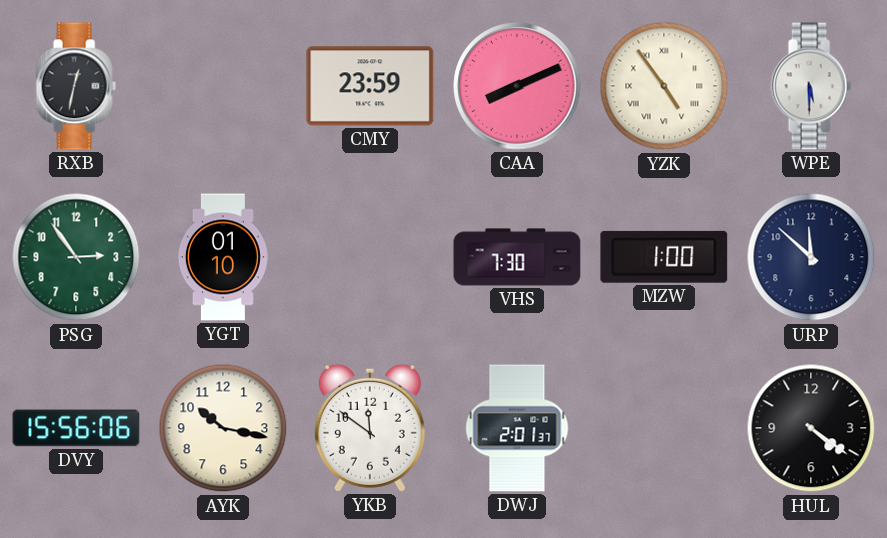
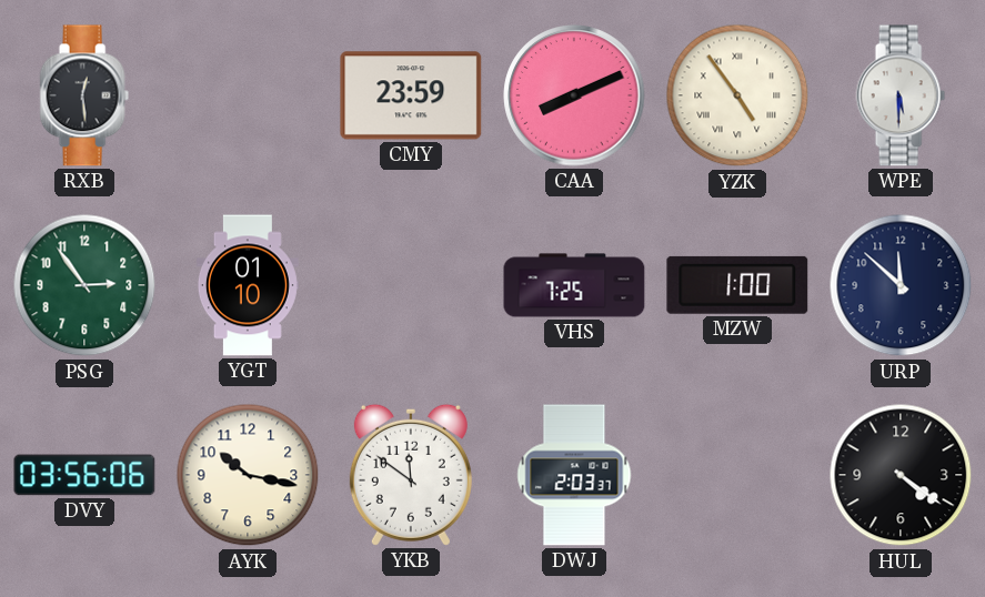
RXB: 12:32 -> 12:29 (84, 95)
VHS: 7:30 -> 7:25 (574, 285)
DVY: 15:56 -> 03:56 (84, 475)
DWJ: 2:01 -> 2:03 (574, 475)
